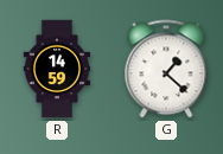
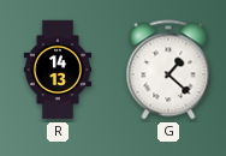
R: 14:59 -> 14:13 (58, 70)
